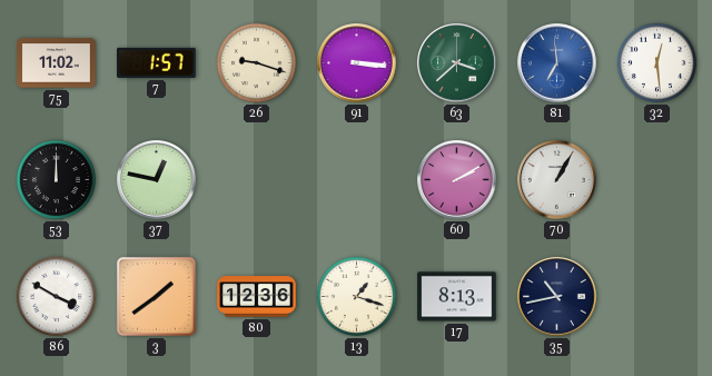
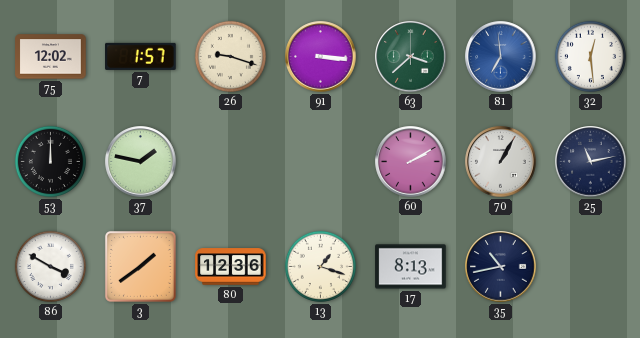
75: 11:02 -> 12:02 (51, 57)
37: 12:47 -> 1:47 (141, 162)
25: none -> 11:13 (591, 162)
